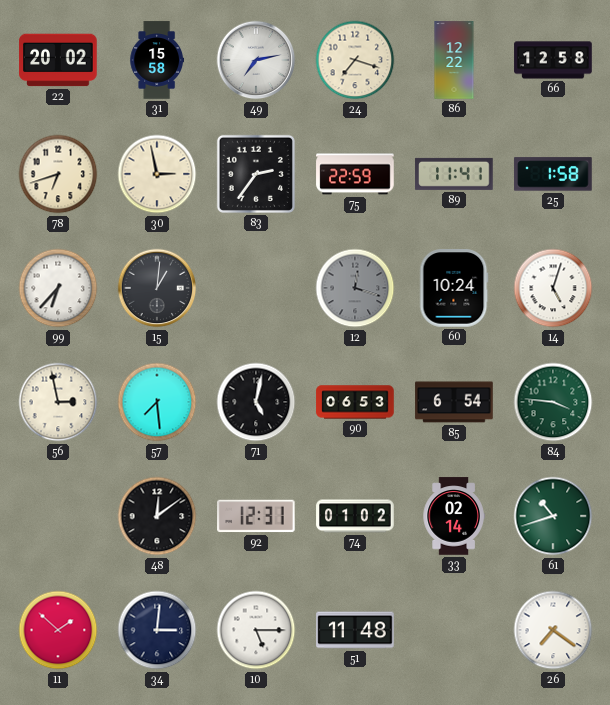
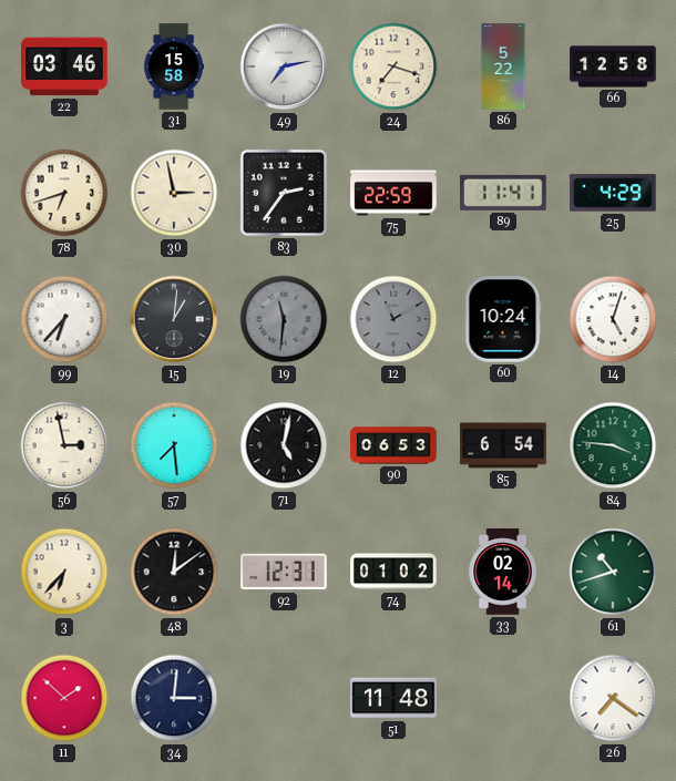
22: 20:02 -> 03:46 (64, 66)
86: 12:22 -> 5:22 (503, 66)
25: 1:58 -> 4:29 (613, 193)
19: none -> 11:31 (284, 319)
12: 12:18 -> 11:10 (393, 319)
3: none -> 6:37 (64, 572)
10: 5:15 -> none (256, 630)
